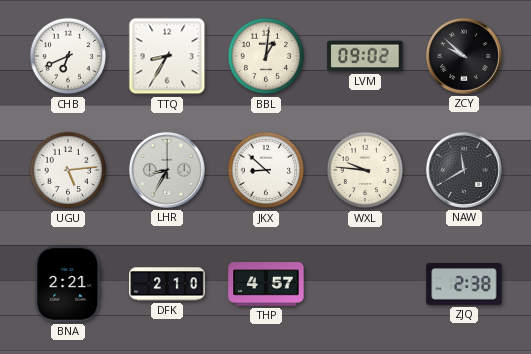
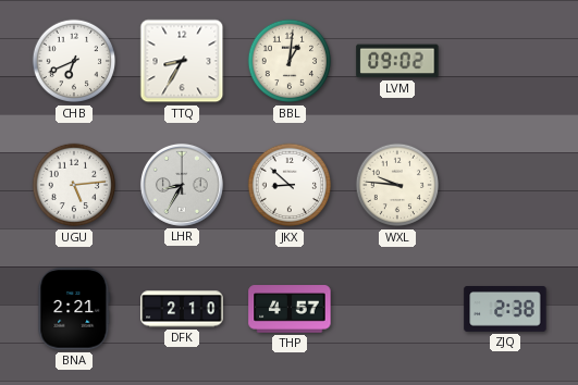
ZCY: 9:52 -> none (464, 56)
NAW: 11:40 -> none (464, 170)
